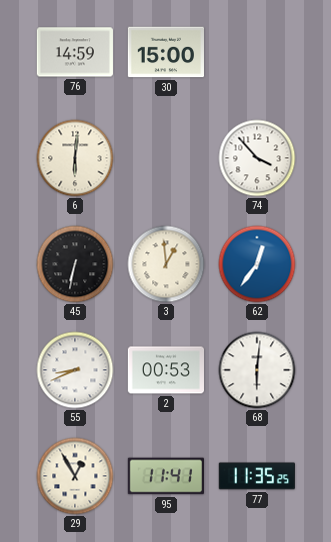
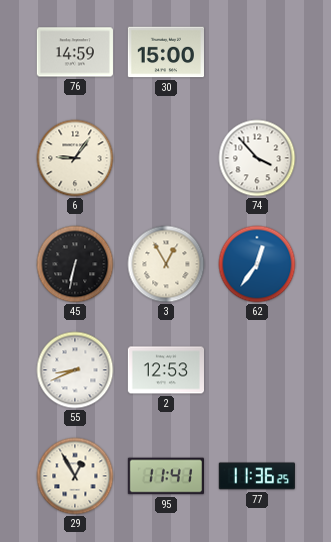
6: 6:01 -> 9:06 (75, 158)
3: 12:59 -> 12:55 (166, 264)
2: 00:53 -> 12:53 (165, 370)
68: 6:01 -> none (257, 370)
77: 11:35 -> 11:36 (256, 476)
